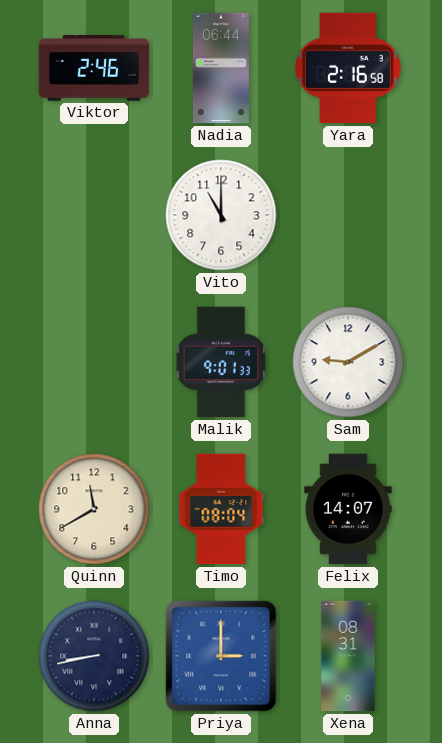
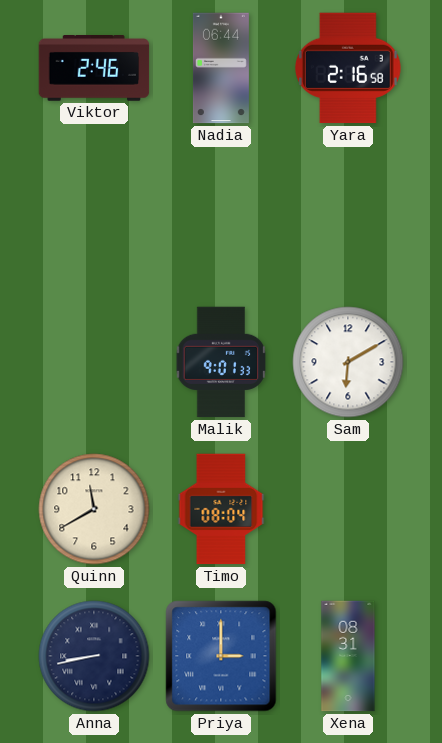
Vito: 11:00 -> none (221, 215)
Sam: 9:10 -> 6:10 (348, 362)
Felix: 14:07 -> none (348, 509)
